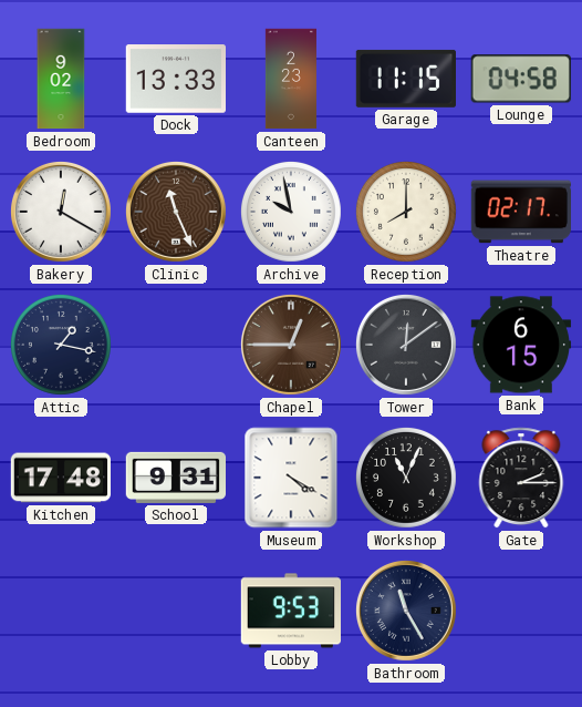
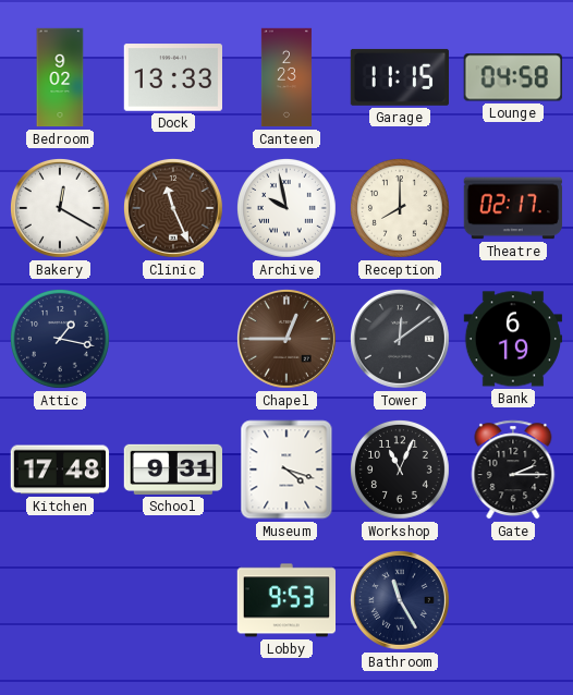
Bank: 6:15 -> 6:19 (513, 339)
Museum: 4:20 -> 4:18 (286, 470)
